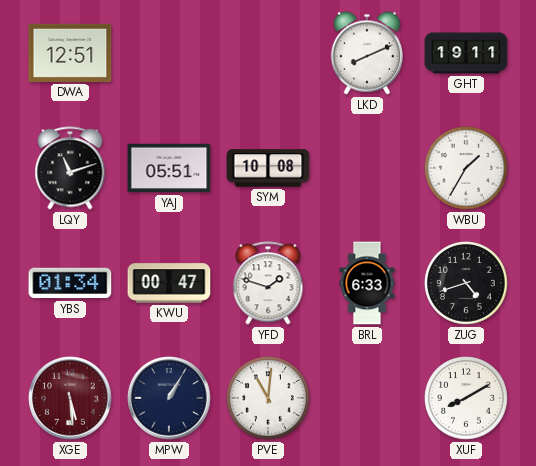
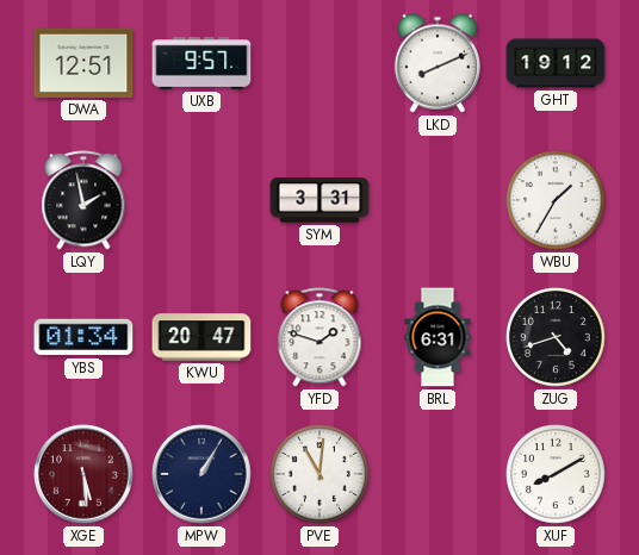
UXB: none -> 9:57 (201, 64)
GHT: 19:11 -> 19:12 (556, 63)
LQY: 11:12 -> 1:58 (83, 200)
YAJ: 05:51 -> none (169, 168)
SYM: 10:08 -> 3:31 (319, 200)
KWU: 00:47 -> 20:47 (201, 337)
BRL: 6:33 -> 6:31 (438, 337)
